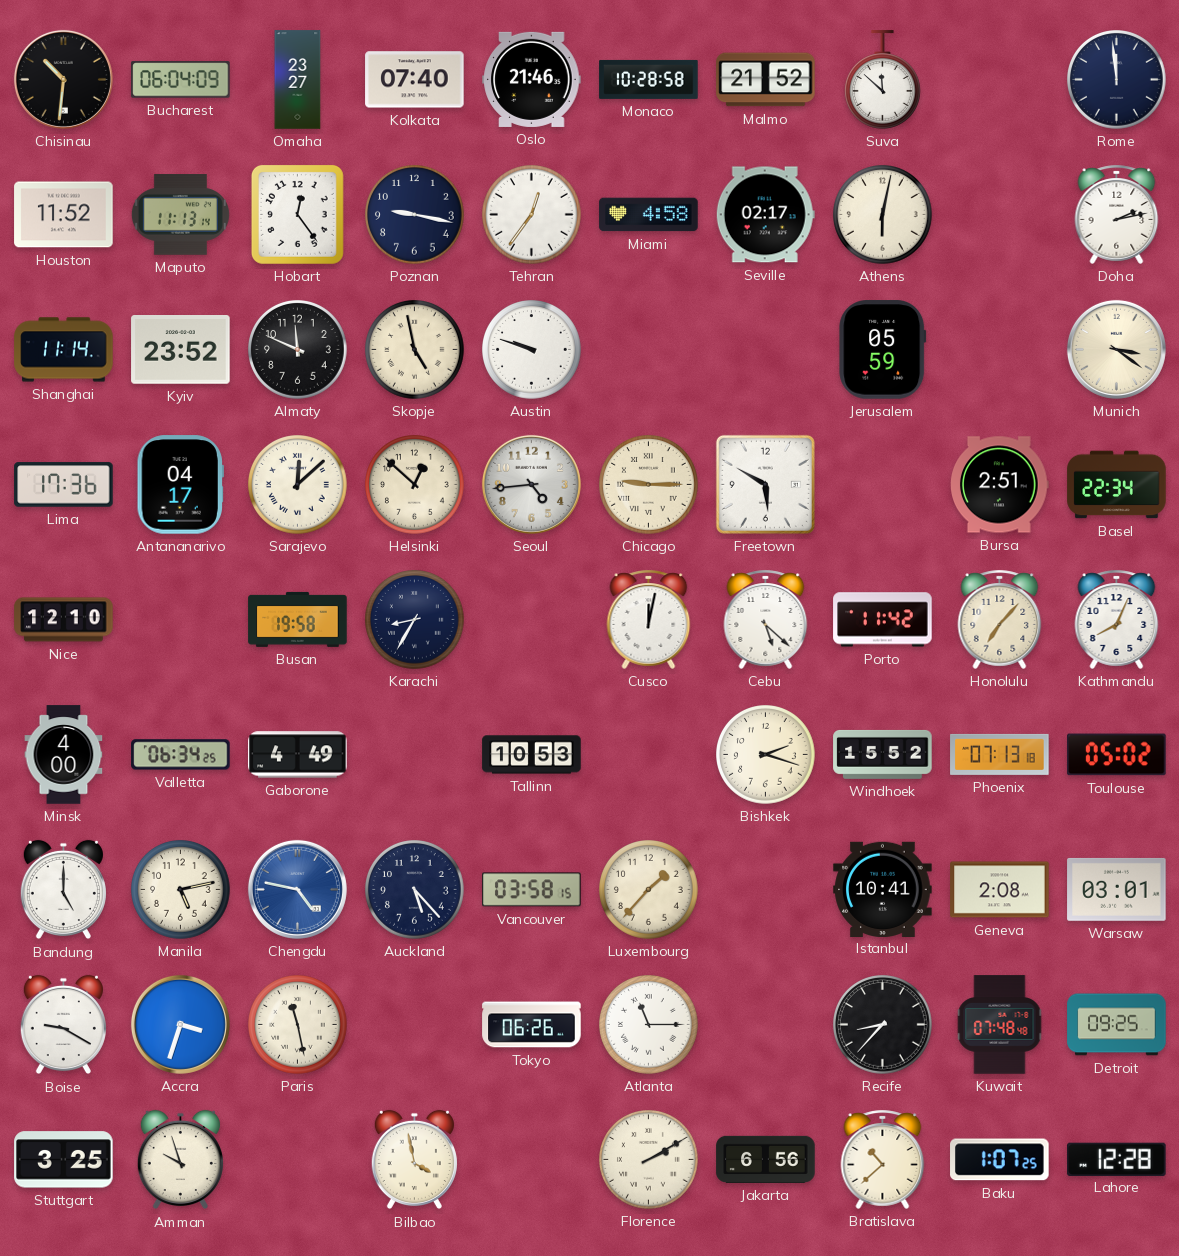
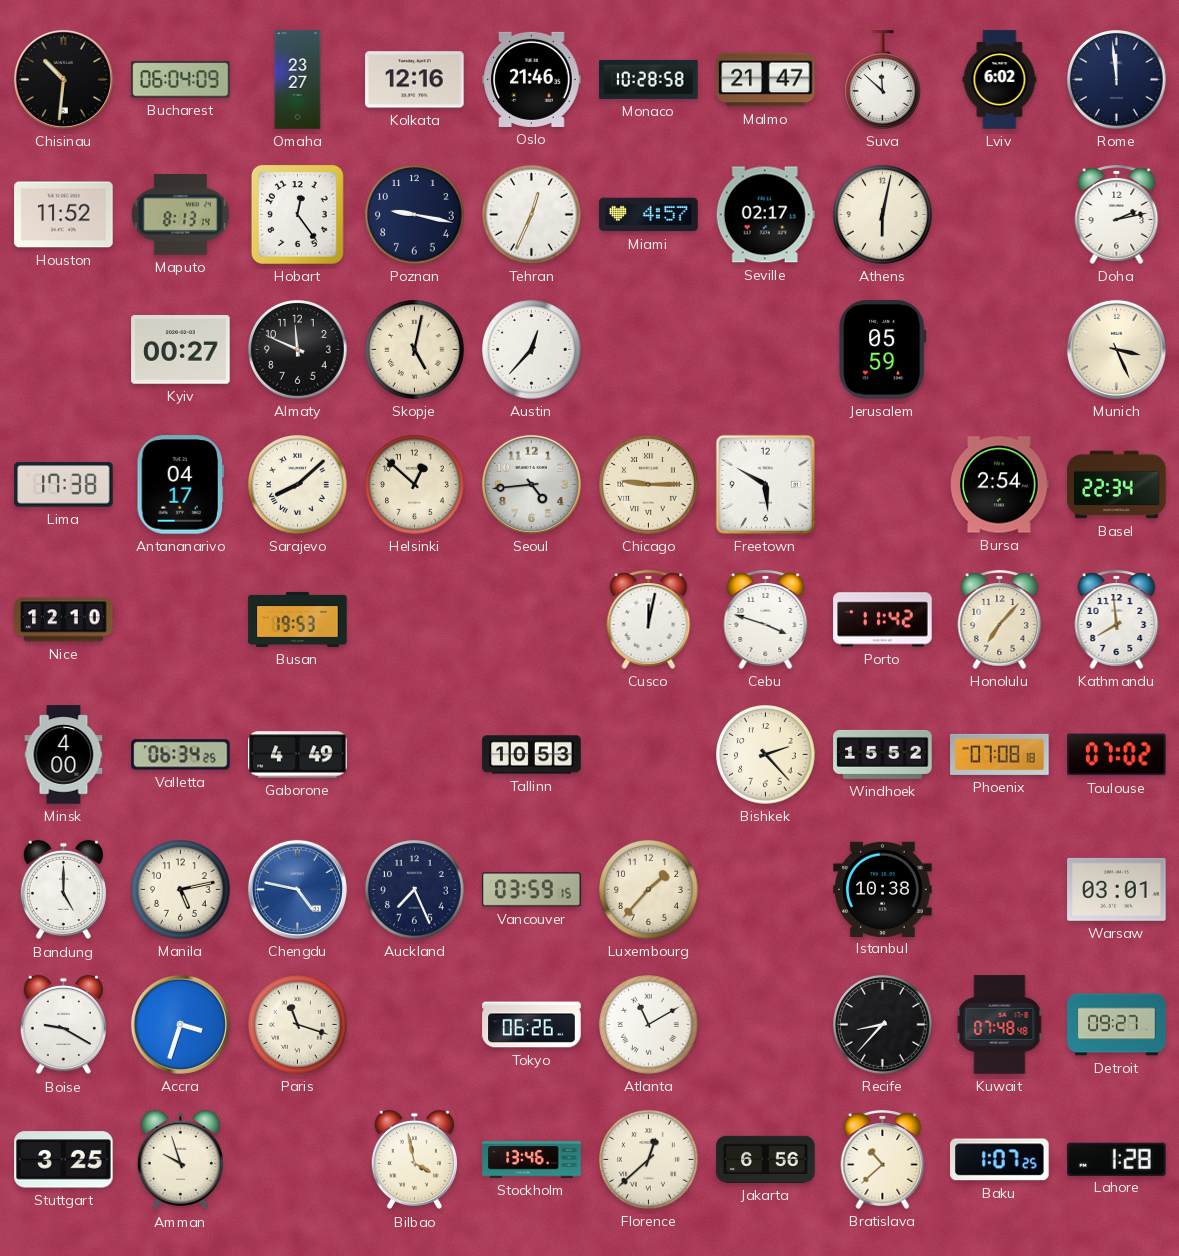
Kolkata: 07:40 -> 12:16 (415, 80)
Malmo: 21:52 -> 21:47 (766, 80)
Lviv: none -> 6:02 (1000, 80)
Maputo: 11:13 -> 8:13 (180, 215)
Tehran: 12:36 -> 12:34 (532, 215)
Miami: 4:58 -> 4:57 (649, 215)
Shanghai: 11:14 -> none (64, 350)
Kyiv: 23:52 -> 00:27 (181, 350)
Skopje: 4:58 -> 5:02 (415, 350)
Austin: 9:48 -> 12:37 (532, 350)
Munich: 3:21 -> 3:26 (1116, 349)
Lima: 17:36 -> 17:38 (64, 485)
Sarajevo: 12:08 -> 8:08 (298, 485)
Bursa: 2:51 -> 2:54 (1000, 485)
Busan: 19:58 -> 19:53 (298, 619)
Karachi: 8:35 -> none (415, 620)
Cebu: 5:22 -> 3:48 (766, 619)
Kathmandu: 8:04 -> 7:59 (1117, 619)
Bishkek: 2:18 -> 2:23 (766, 755)
Phoenix: 07:13 -> 07:08 (1000, 754)
Toulouse: 05:02 -> 07:02 (1117, 755)
Auckland: 5:23 -> 7:26 (415, 890)
Vancouver: 03:58 -> 03:59 (532, 890)
Istanbul: 10:41 -> 10:38 (883, 889)
Geneva: 2:08 -> none (1000, 890)
Paris: 11:28 -> 11:18 (298, 1025)
Atlanta: 11:15 -> 11:10 (649, 1025)
Detroit: 09:25 -> 09:27 (1117, 1025)
Stockholm: none -> 13:46 (532, 1160)
Florence: 2:10 -> 12:38 (649, 1160)
Lahore: 12:28 -> 1:28 (1117, 1159)
